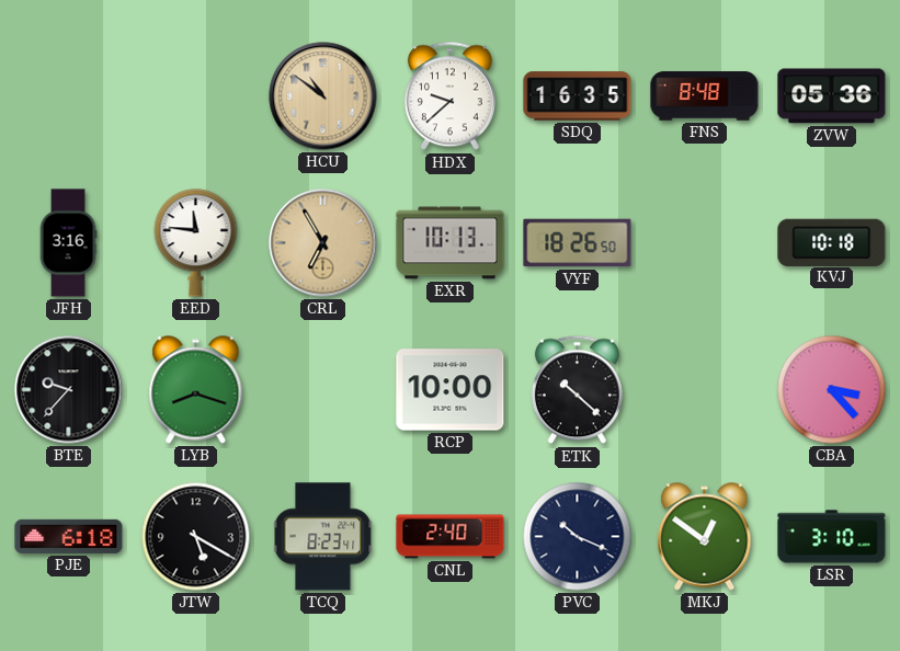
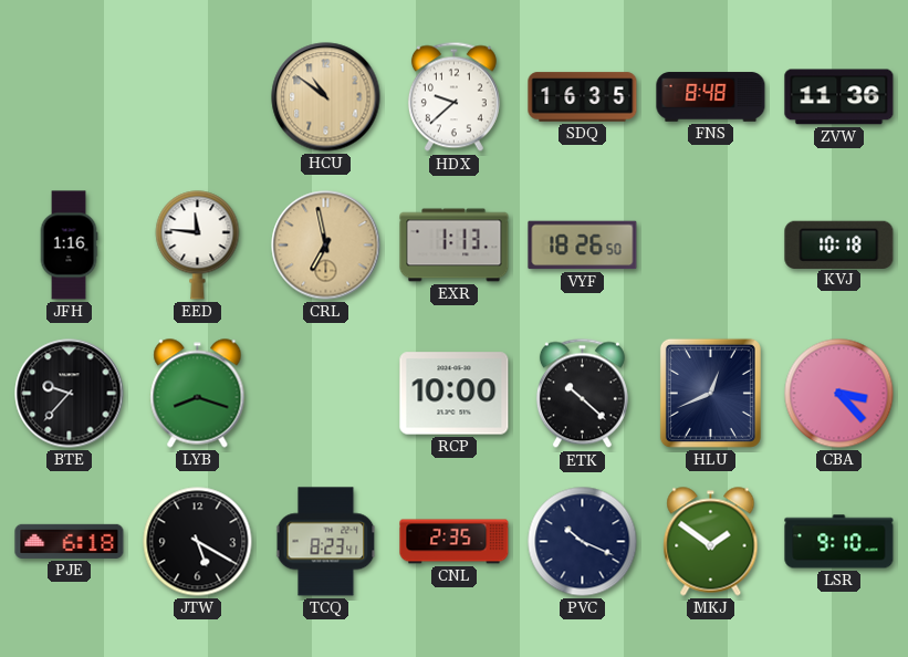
ZVW: 05:36 -> 11:36 (839, 97)
JFH: 3:16 -> 1:16 (69, 246)
CRL: 6:55 -> 6:58 (326, 246)
EXR: 10:13 -> 1:13 (455, 246)
HLU: none -> 12:41 (710, 393)
CNL: 2:40 -> 2:35 (455, 542)
MKJ: 12:51 -> 1:51 (711, 542)
LSR: 3:10 -> 9:10 (839, 542)
